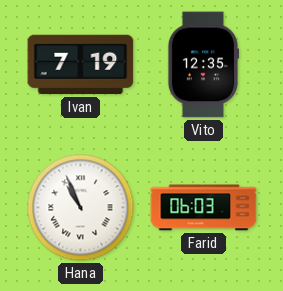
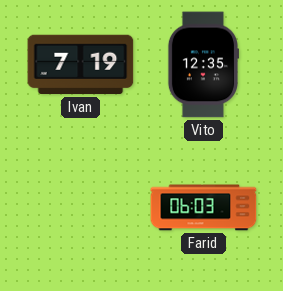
Hana: 10:56 -> none (81, 208)
